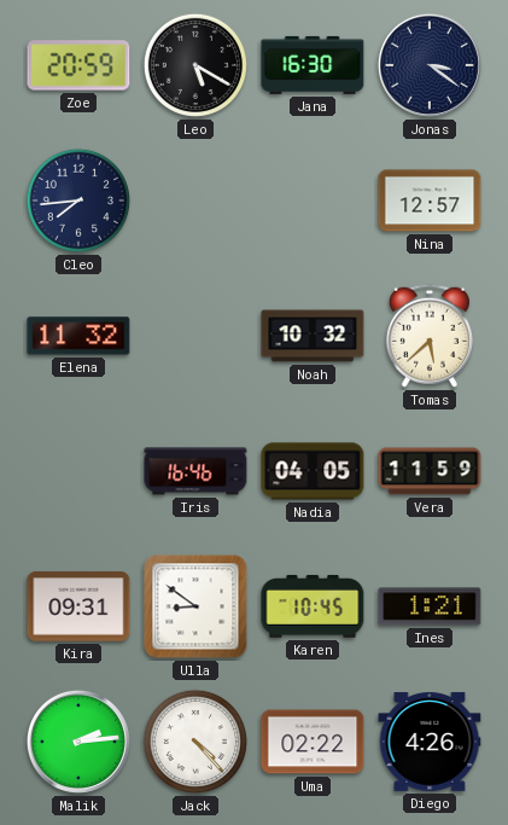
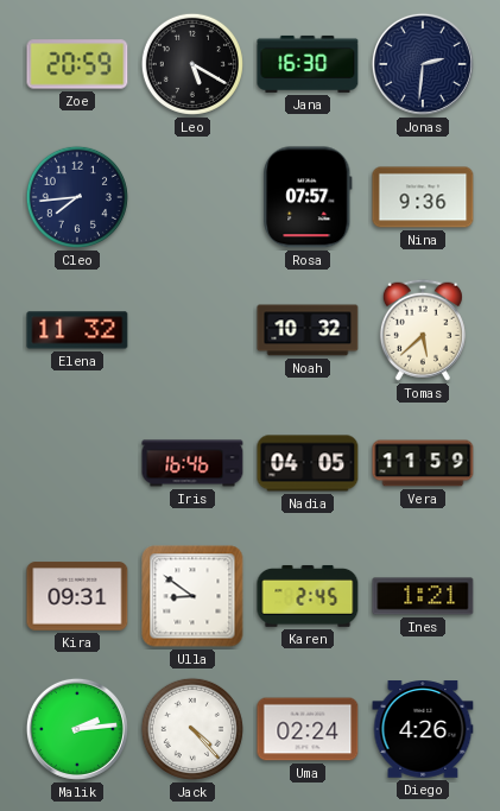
Jonas: 3:21 -> 2:31 (423, 64)
Rosa: none -> 07:57 (308, 197)
Nina: 12:57 -> 9:36 (423, 197)
Karen: 10:45 -> 2:45 (308, 596)
Uma: 02:22 -> 02:24 (308, 729)
